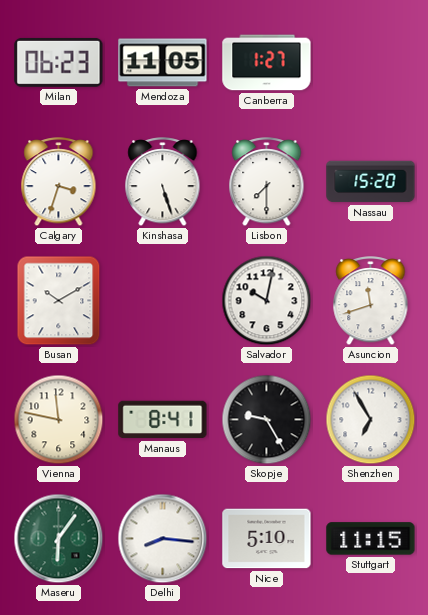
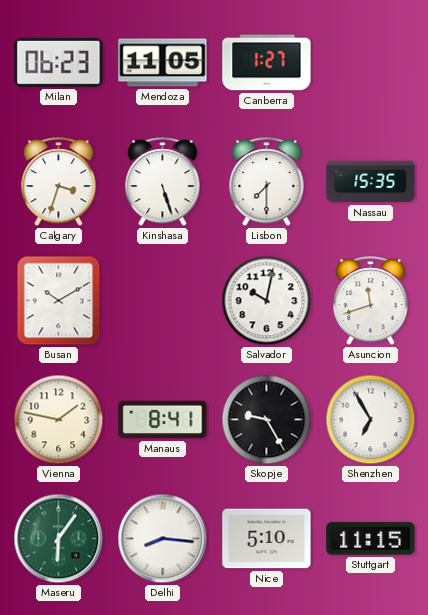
Nassau: 15:20 -> 15:35 (371, 182)
Vienna: 11:47 -> 1:47 (59, 420)
